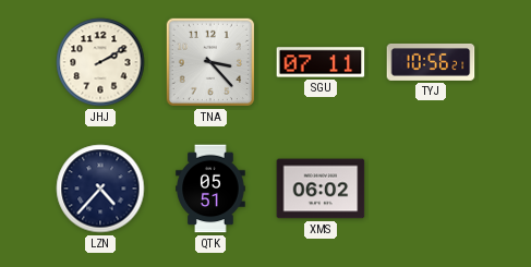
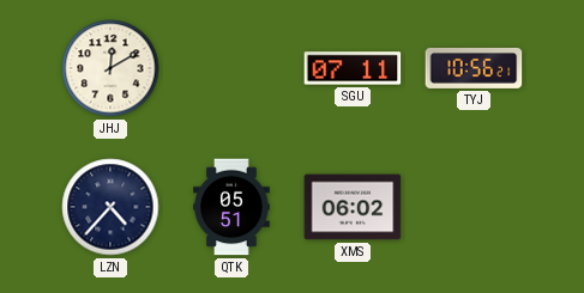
JHJ: 2:10 -> 12:10 (110, 68)
TNA: 3:23 -> none (210, 62)
